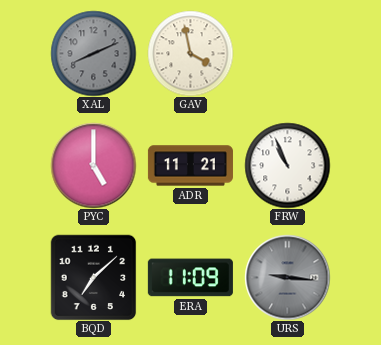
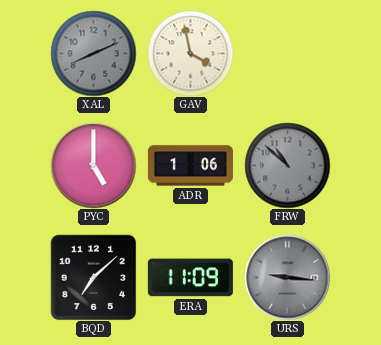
ADR: 11:21 -> 1:06 (190, 166)
FRW: 10:56 -> 10:52 (287, 165)
FRW dial: white -> grey (287, 165)
